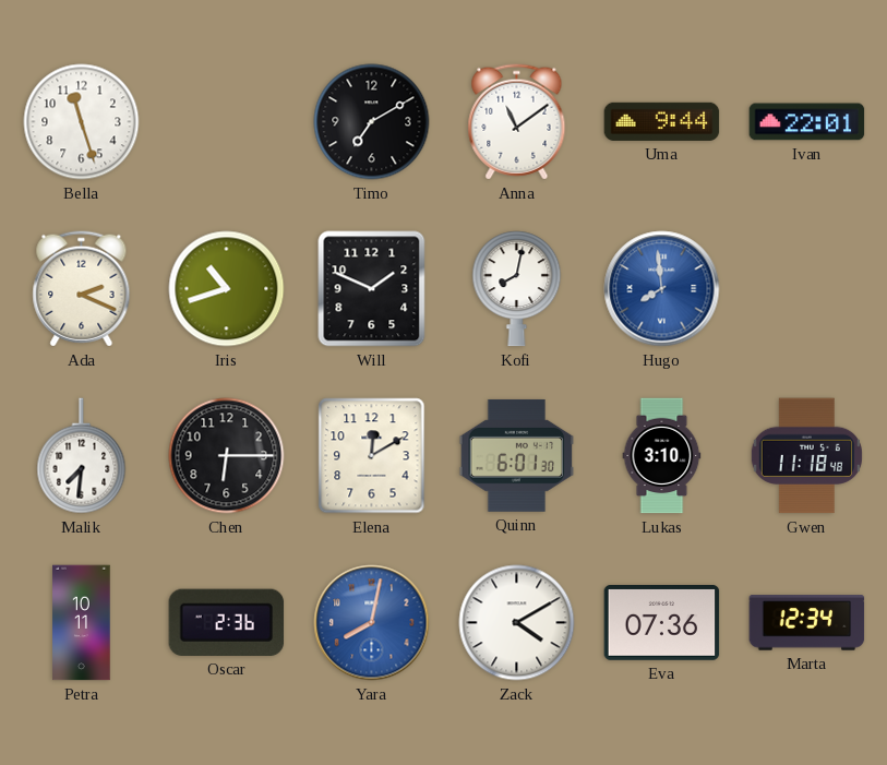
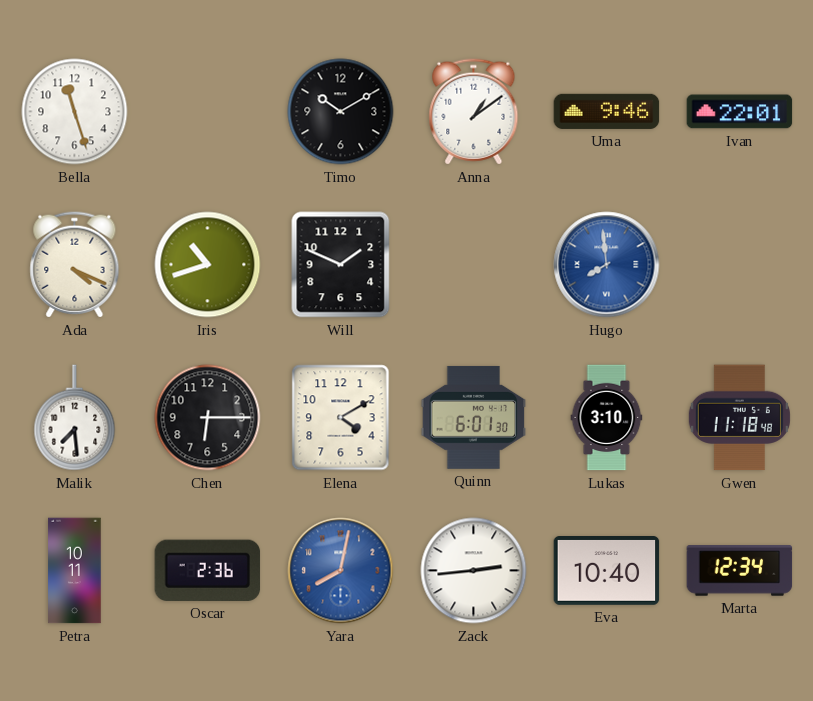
Timo: 7:10 -> 10:10 (341, 112)
Anna: 11:09 -> 1:09 (474, 112)
Uma: 9:44 -> 9:46 (607, 111)
Ada: 2:19 -> 4:19 (75, 265)
Kofi: 8:02 -> none (517, 289)
Malik: 7:31 -> 7:29 (75, 418)
Elena: 12:10 -> 4:10 (341, 418)
Zack: 4:10 -> 2:44 (474, 571)
Eva: 07:36 -> 10:40 (607, 571)
